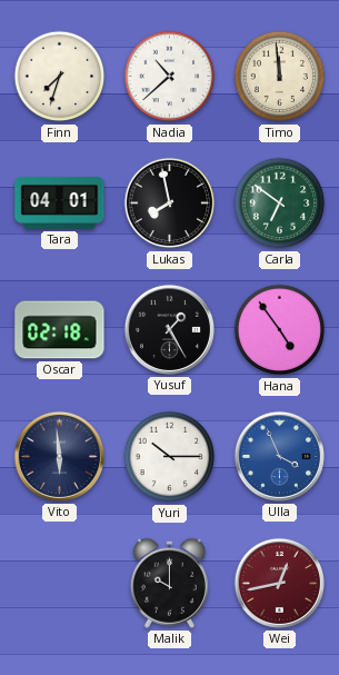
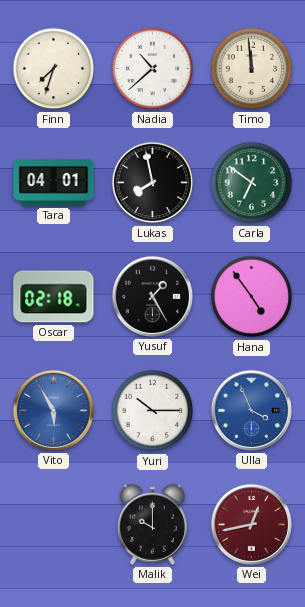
Vito: 5:59 -> 5:55 (53, 410)
Vito dial: navy -> blue (53, 410)
